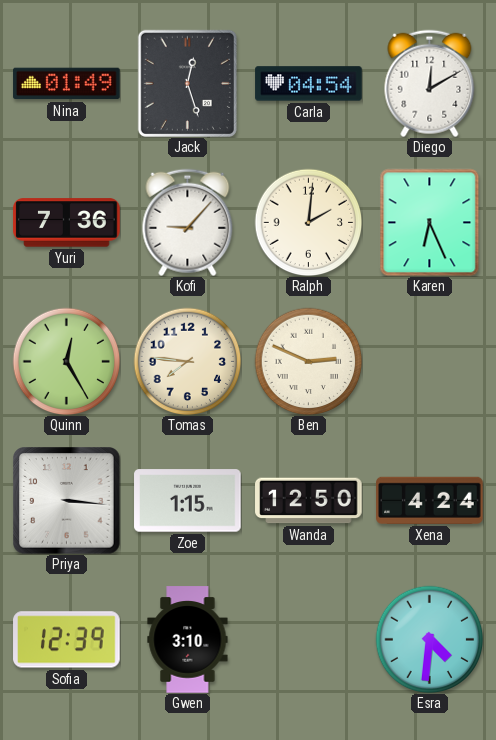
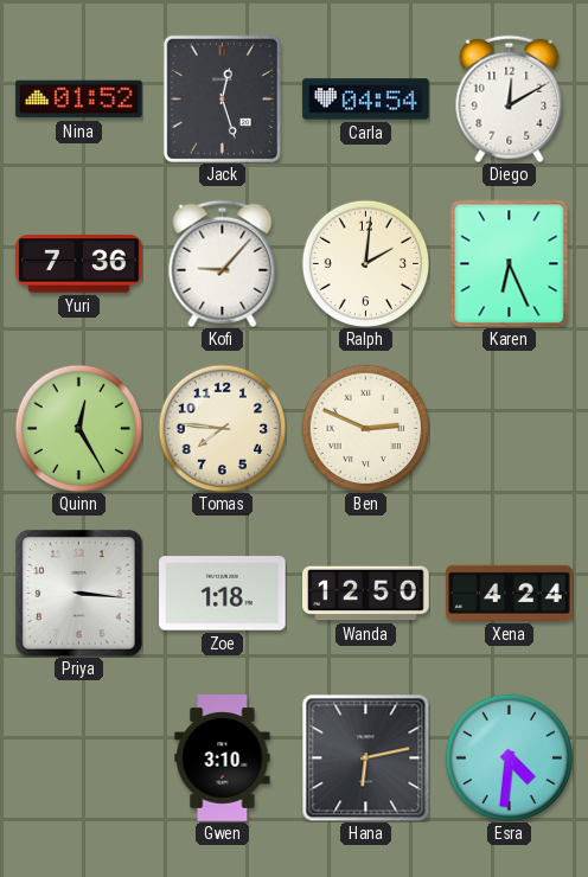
Nina: 01:49 -> 01:52 (79, 100)
Zoe: 1:15 -> 1:18 (223, 594)
Sofia: 12:39 -> none (67, 640)
Hana: none -> 6:13 (365, 757)
